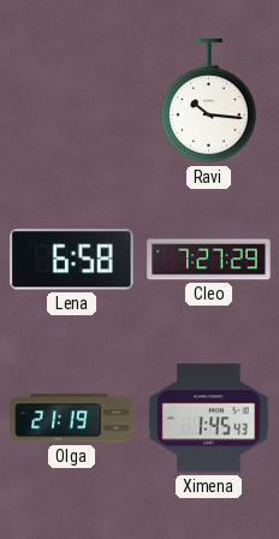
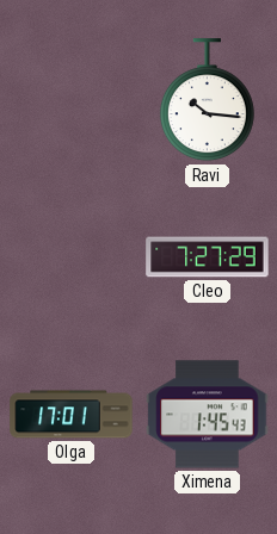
Lena: 6:58 -> none (72, 260)
Olga: 21:19 -> 17:01 (72, 415)
